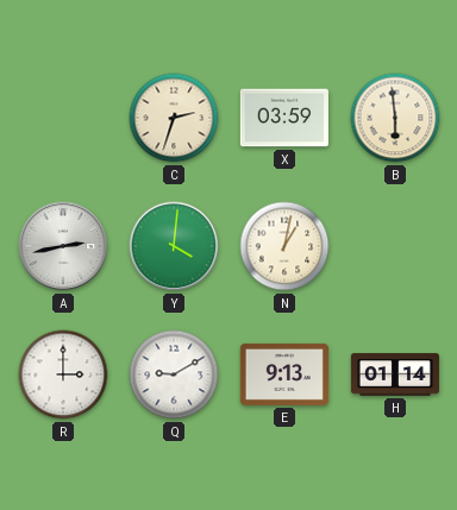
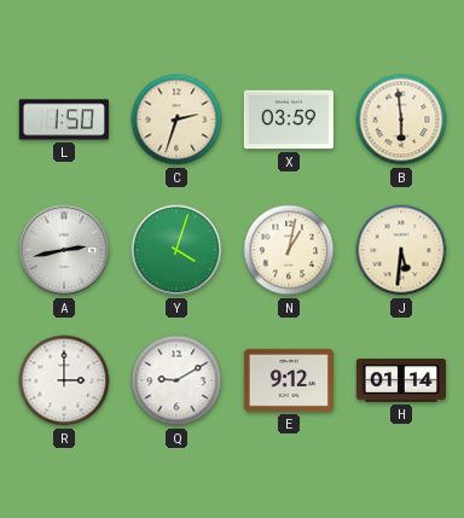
L: none -> 1:50 (64, 120)
Y: 4:01 -> 4:03 (176, 250)
J: none -> 5:31 (401, 250)
E: 9:13 -> 9:12 (289, 380)
